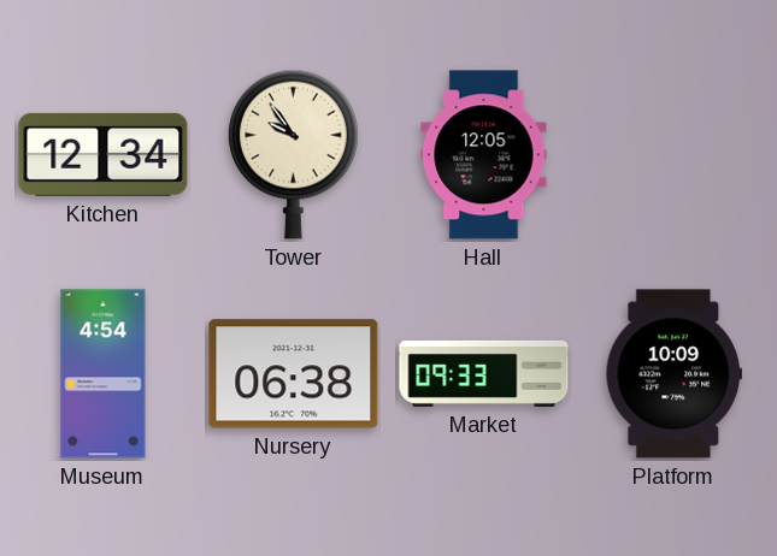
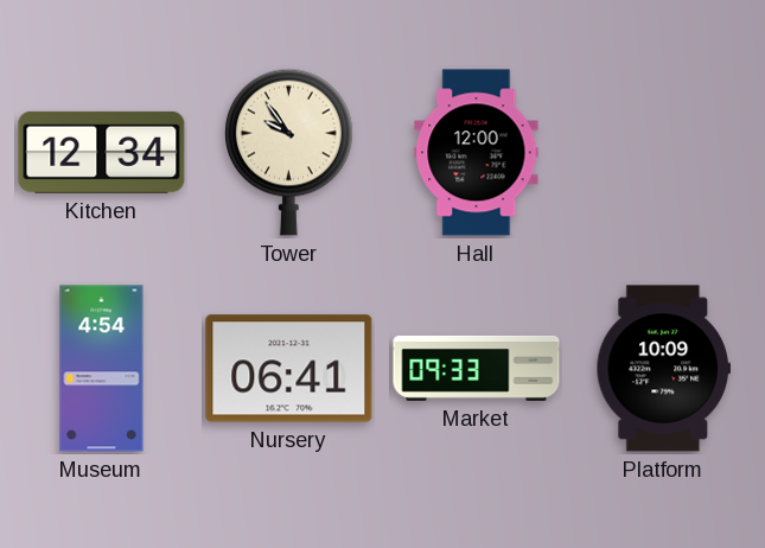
Hall: 12:05 -> 12:00 (477, 153)
Nursery: 06:38 -> 06:41 (289, 369)
